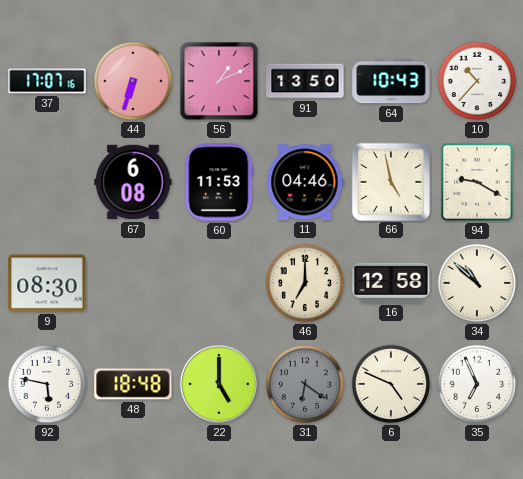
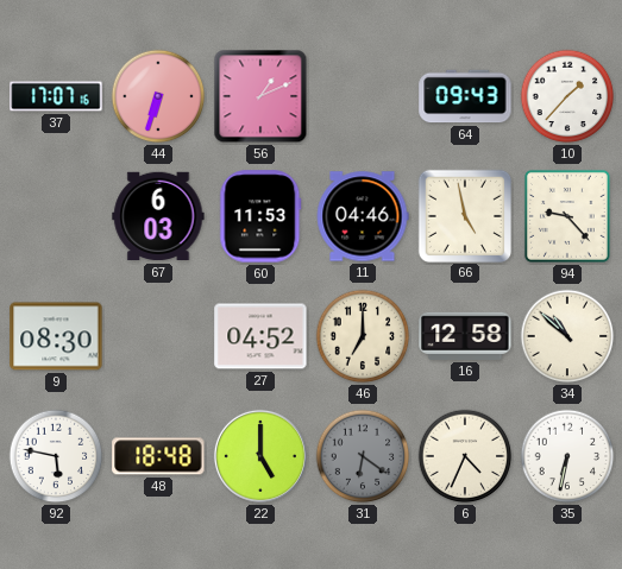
91: 13:50 -> none (305, 81)
64: 10:43 -> 09:43 (465, 96)
10: 10:37 -> 1:37 (567, 96)
67: 6:08 -> 6:03 (158, 216)
94: 9:20 -> 9:23 (567, 216)
27: none -> 04:52 (260, 336)
6: 4:49 -> 4:34 (465, 456)
35: 6:56 -> 6:32 (567, 456)
